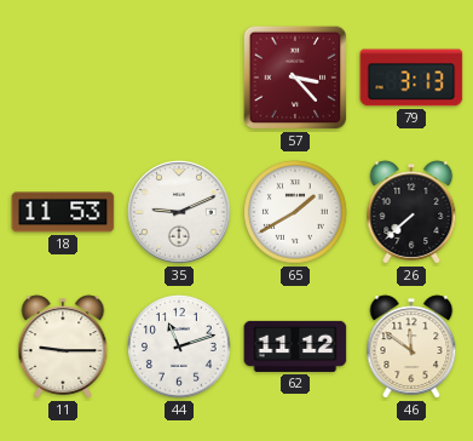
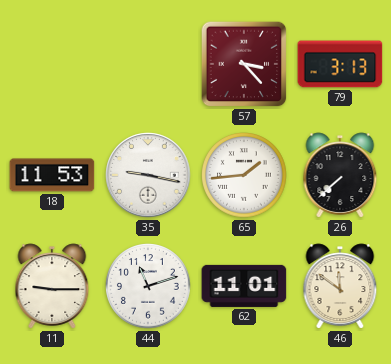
35: 9:11 -> 9:17 (148, 175)
65: 1:40 -> 1:44 (245, 176)
62: 11:12 -> 11:01 (244, 286)
